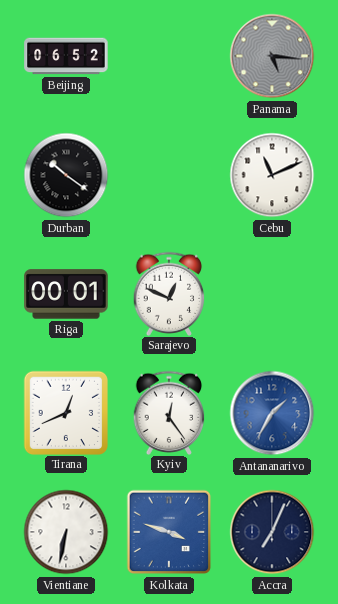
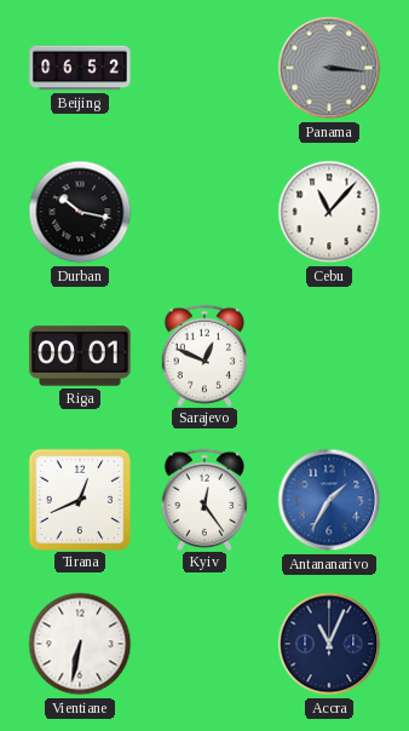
Panama: 5:16 -> 3:16 (329, 68)
Durban: 10:21 -> 10:17 (80, 212)
Cebu: 11:11 -> 11:07 (329, 212)
Kolkata: 3:48 -> none (169, 532)
Accra: 7:04 -> 11:04 (329, 644)
